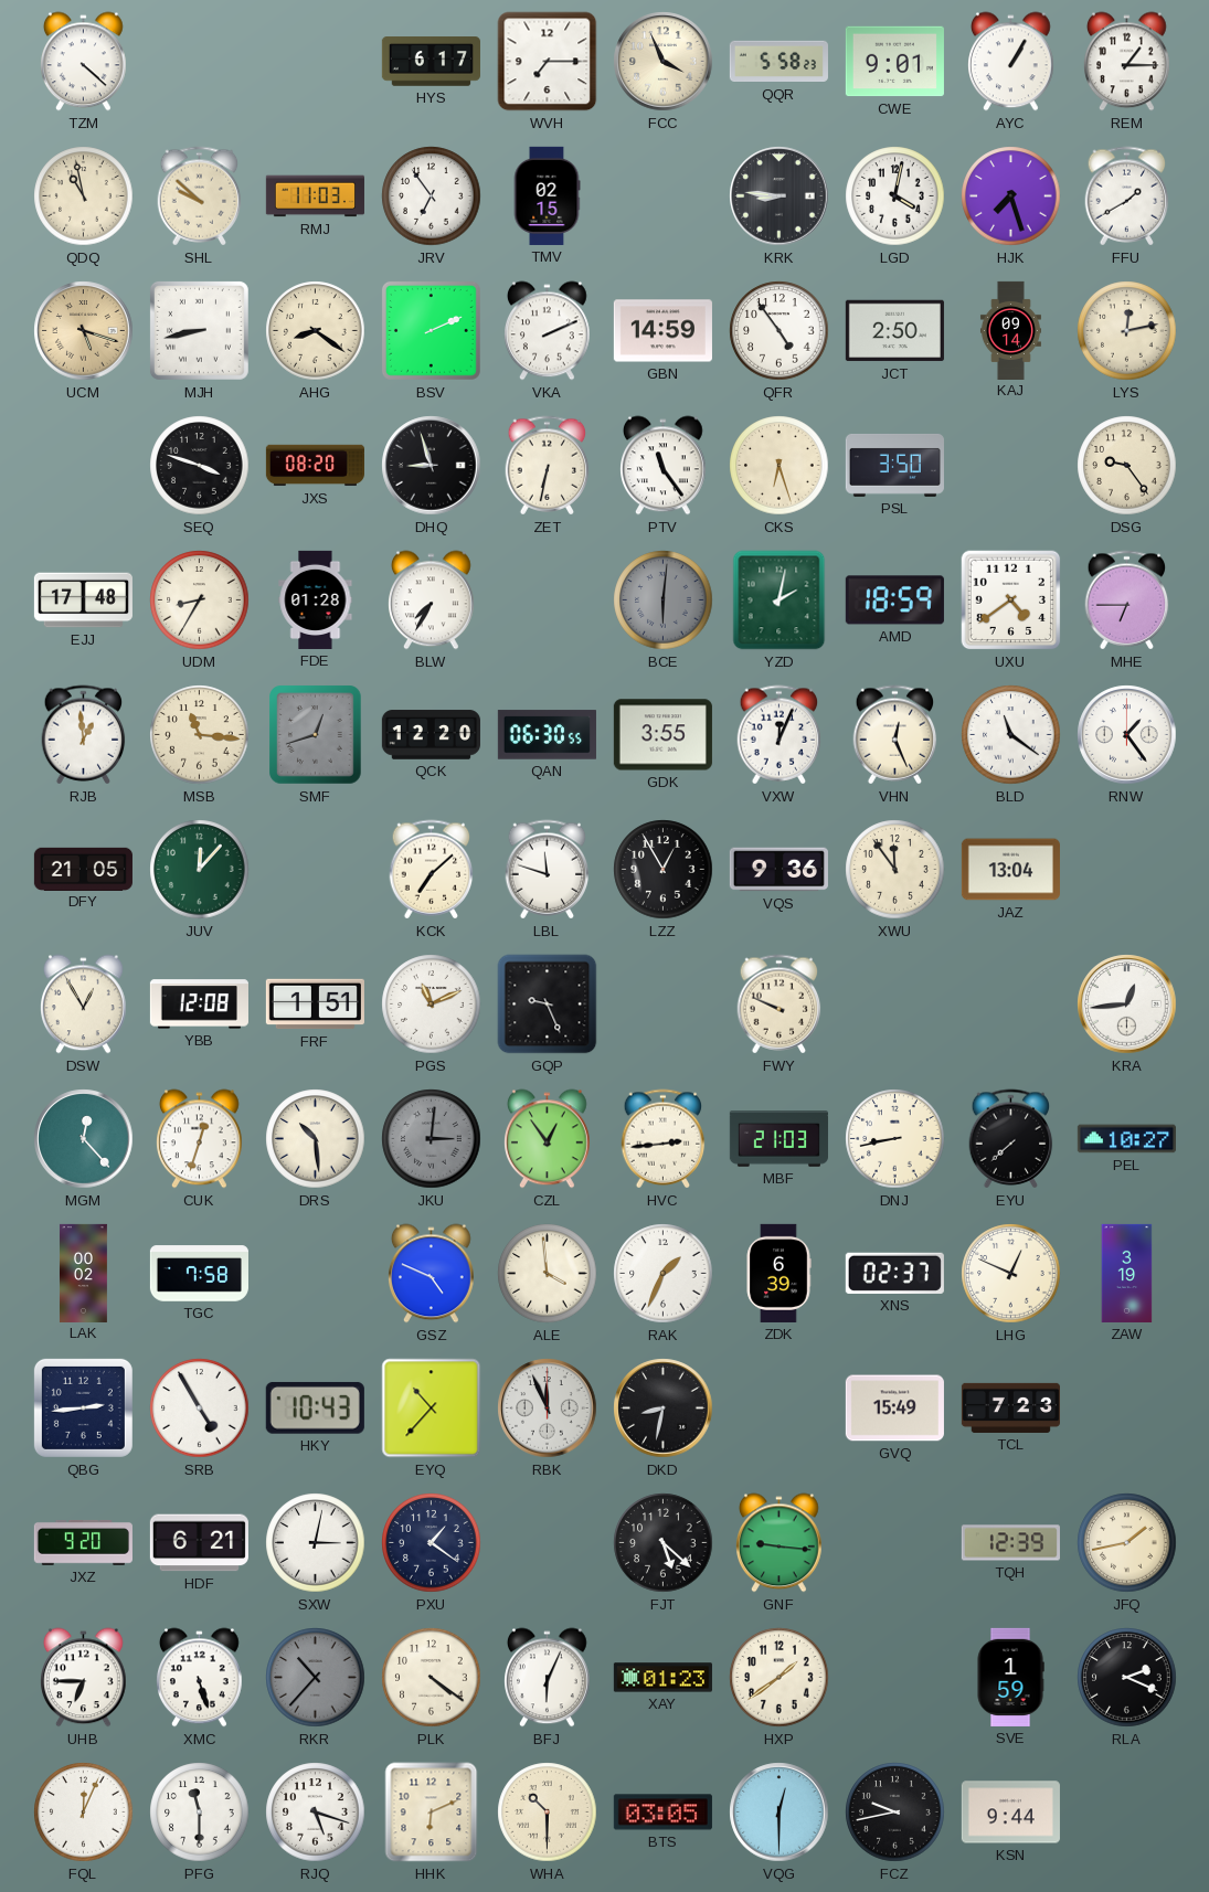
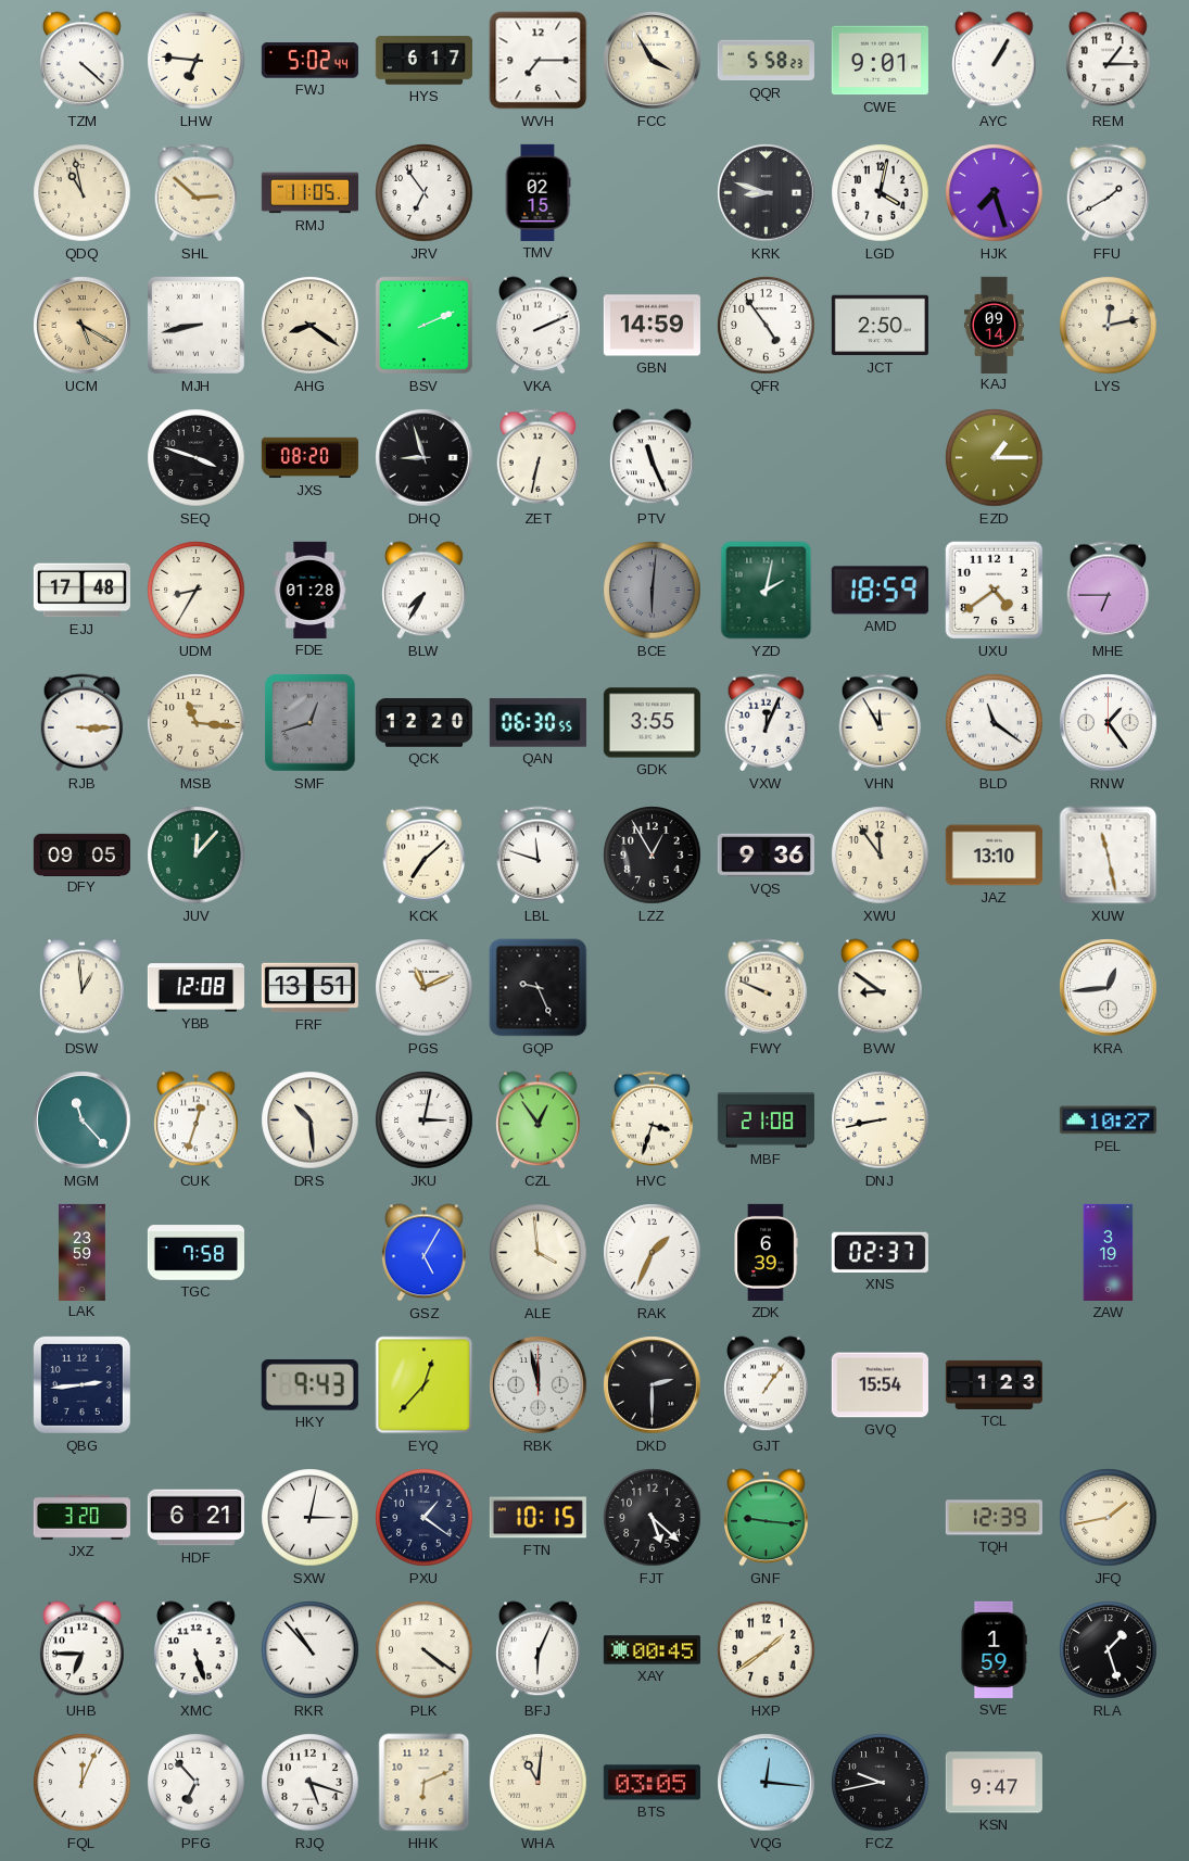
LHW: none -> 6:46 (197, 61)
FWJ: none -> 5:02 (309, 61)
FCC: 3:56 -> 3:55 (653, 61)
SHL: 9:52 -> 2:52 (197, 193)
RMJ: 11:03 -> 11:05 (309, 193)
KRK: 8:46 -> 8:48 (767, 193)
UCM: 5:18 -> 5:20 (83, 326)
PTV: 11:24 -> 11:26 (653, 458)
CKS: 6:27 -> none (780, 466)
PSL: 3:50 -> none (894, 465)
EZD: none -> 1:15 (995, 458)
DSG: 9:24 -> none (1127, 466)
RJB: 12:59 -> 3:15 (83, 723)
VHN: 12:26 -> 11:55 (881, 723)
DFY: 21:05 -> 09:05 (81, 854)
JAZ: 13:04 -> 13:10 (994, 856)
XUW: none -> 11:28 (1109, 856)
DSW: 12:55 -> 12:59 (83, 988)
FRF: 1:51 -> 13:51 (309, 988)
BVW: none -> 8:51 (881, 988)
MGM: 12:23 -> 11:23 (83, 1121)
JKU: 3:01 -> 3:02 (425, 1121)
JKU dial: grey -> white (425, 1121)
HVC: 2:44 -> 3:33 (653, 1121)
MBF: 21:03 -> 21:08 (766, 1121)
EYU: 7:38 -> none (1011, 1139)
LAK: 00:02 -> 23:59 (81, 1252)
GSZ: 4:49 -> 5:05 (425, 1253)
LHG: 12:49 -> none (1011, 1274)
SRB: 4:55 -> none (200, 1409)
HKY: 10:43 -> 9:43 (309, 1384)
EYQ: 10:37 -> 12:37 (425, 1385)
RBK: 11:56 -> 11:58 (539, 1385)
DKD: 8:32 -> 2:30 (653, 1385)
GJT: none -> 1:06 (767, 1385)
GVQ: 15:49 -> 15:54 (880, 1385)
TCL: 7:23 -> 1:23 (994, 1384)
JXZ: 9:20 -> 3:20 (81, 1518)
FTN: none -> 10:15 (537, 1518)
RKR: 10:37 -> 10:53 (311, 1650)
RKR dial: grey -> white (311, 1650)
XAY: 01:23 -> 00:45 (652, 1650)
RLA: 2:19 -> 1:27 (1109, 1650)
PFG: 11:30 -> 6:53 (197, 1783)
WHA: 10:30 -> 11:01 (539, 1783)
VQG: 12:30 -> 12:16 (767, 1783)
KSN: 9:44 -> 9:47 (994, 1783)
